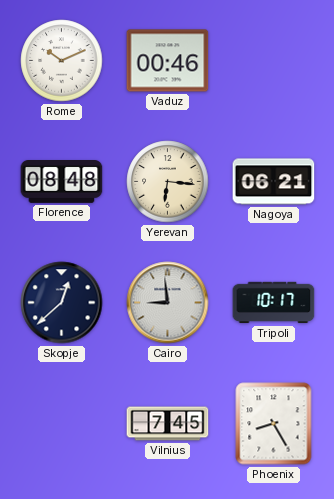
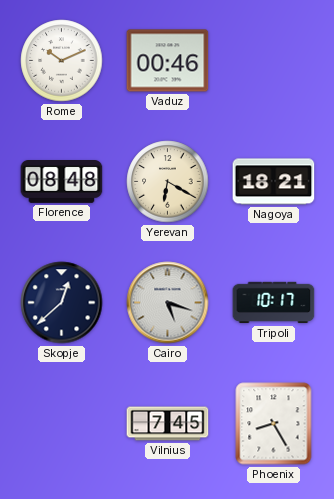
Yerevan: 6:16 -> 6:20 (168, 182)
Nagoya: 06:21 -> 18:21 (274, 182)
Cairo: 8:59 -> 5:18 (168, 303)
